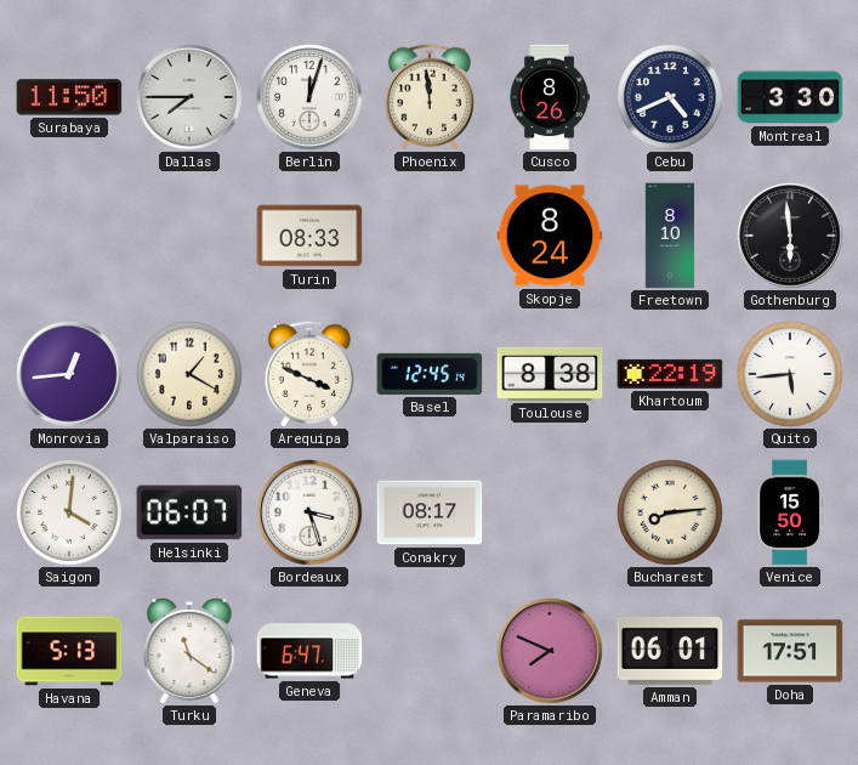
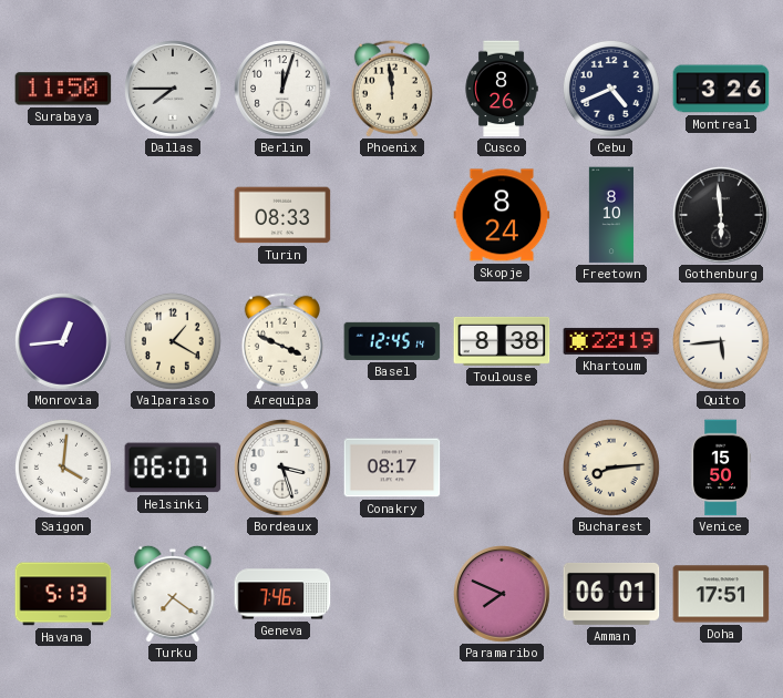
Montreal: 3:30 -> 3:26 (721, 89)
Turku: 11:21 -> 7:21 (173, 594)
Geneva: 6:47 -> 7:46 (282, 594)
